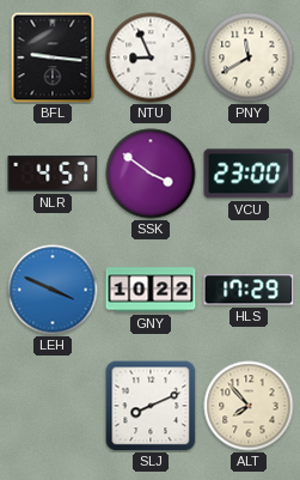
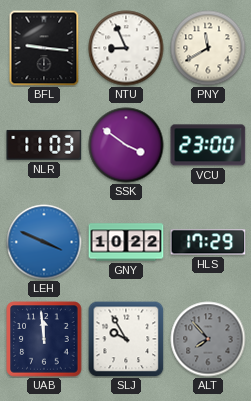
NLR: 4:57 -> 11:03 (44, 145)
UAB: none -> 11:59 (44, 339)
SLJ: 8:11 -> 9:55 (126, 339)
ALT dial: cream -> grey (208, 339)
